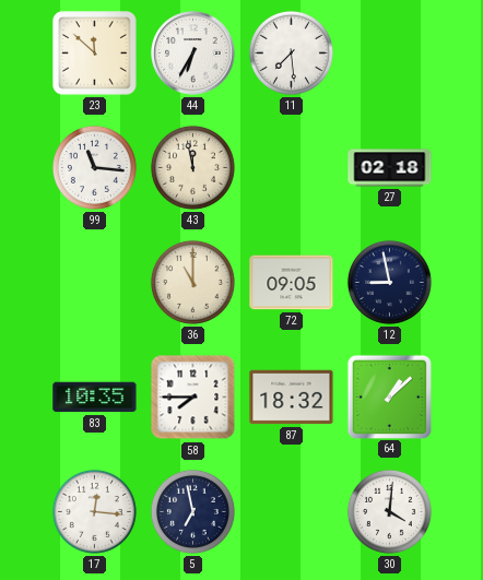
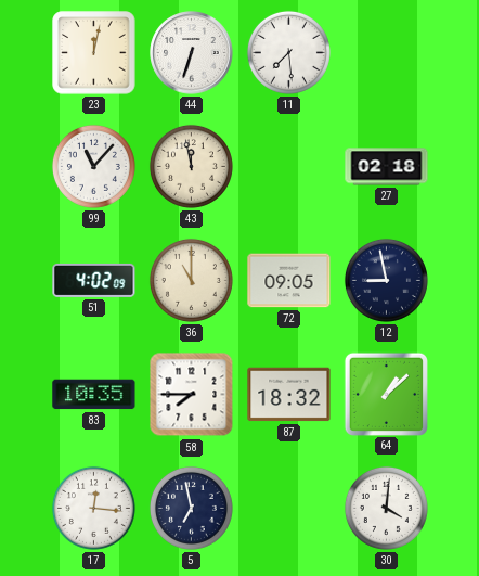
23: 11:52 -> 12:02 (94, 53)
44: 6:35 -> 6:33 (192, 53)
99: 11:16 -> 11:07 (93, 166)
51: none -> 4:02 (94, 280)
